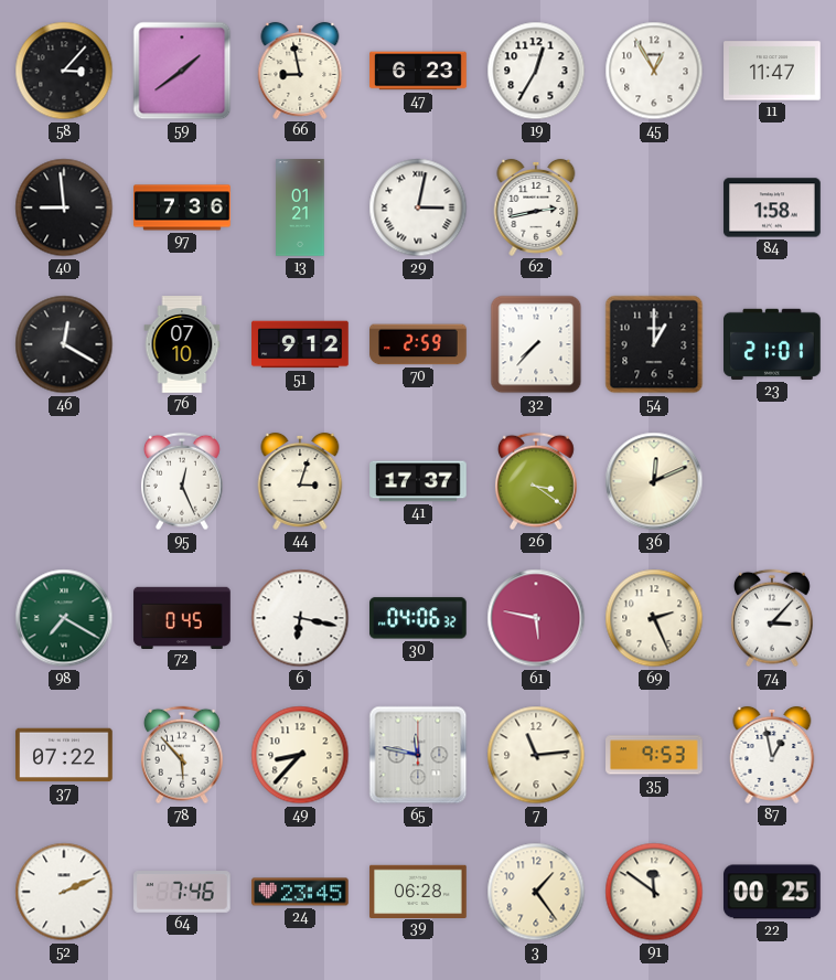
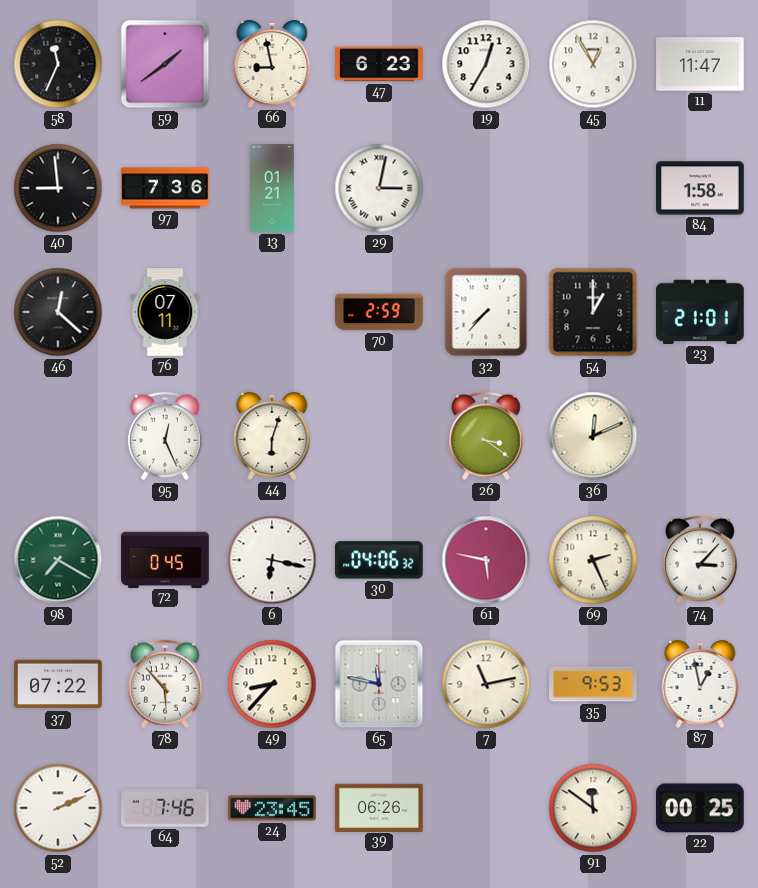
58: 3:07 -> 11:34 (58, 64)
62: 2:43 -> none (536, 207)
46: 12:20 -> 12:22 (58, 312)
76: 07:10 -> 07:11 (165, 312)
51: 9:12 -> none (300, 344)
44: 3:03 -> 6:03 (272, 436)
41: 17:37 -> none (418, 481)
7: 11:14 -> 11:13 (486, 684)
39: 06:28 -> 06:26 (379, 807)
3: 1:24 -> none (536, 892)
